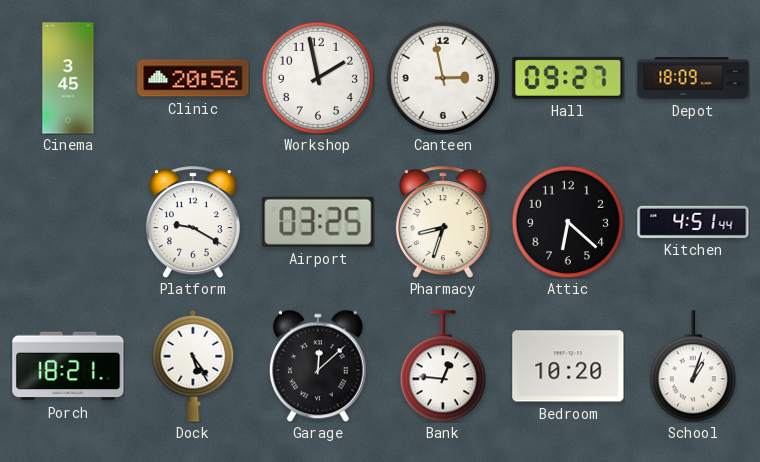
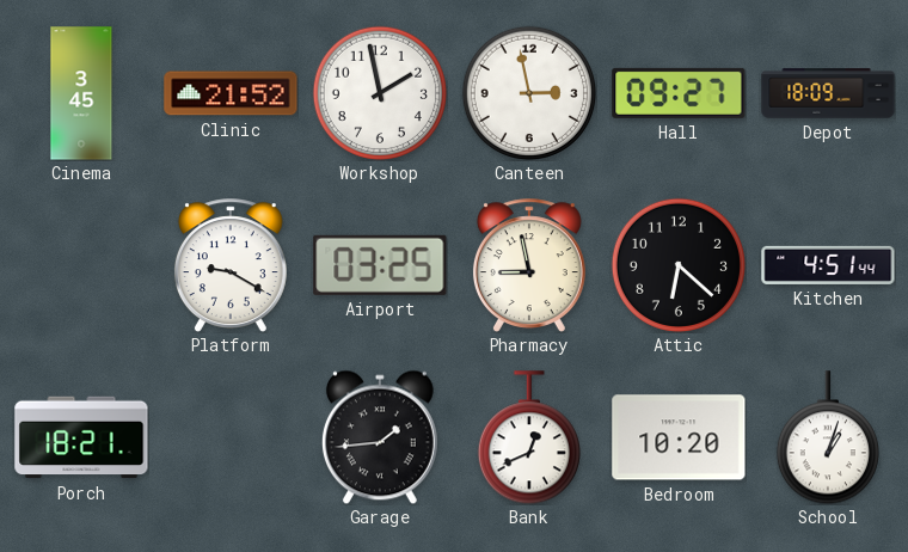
Clinic: 20:56 -> 21:52 (231, 93)
Pharmacy: 8:33 -> 8:58 (529, 265)
Dock: 5:24 -> none (193, 366)
Garage: 12:08 -> 1:44 (380, 437)
Bank: 12:46 -> 12:41 (529, 437)
